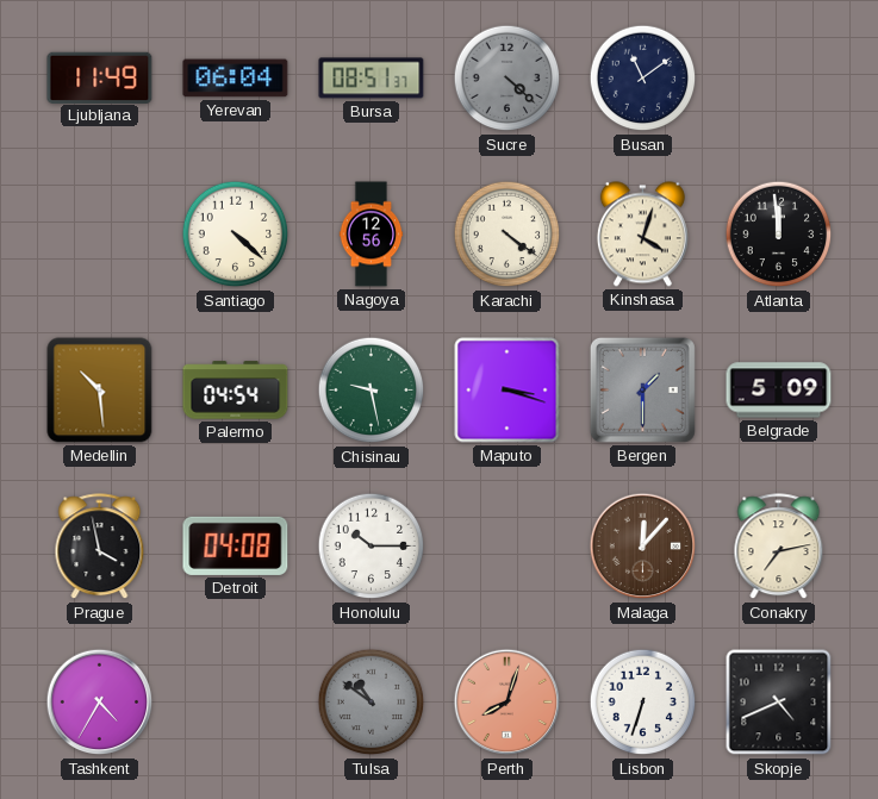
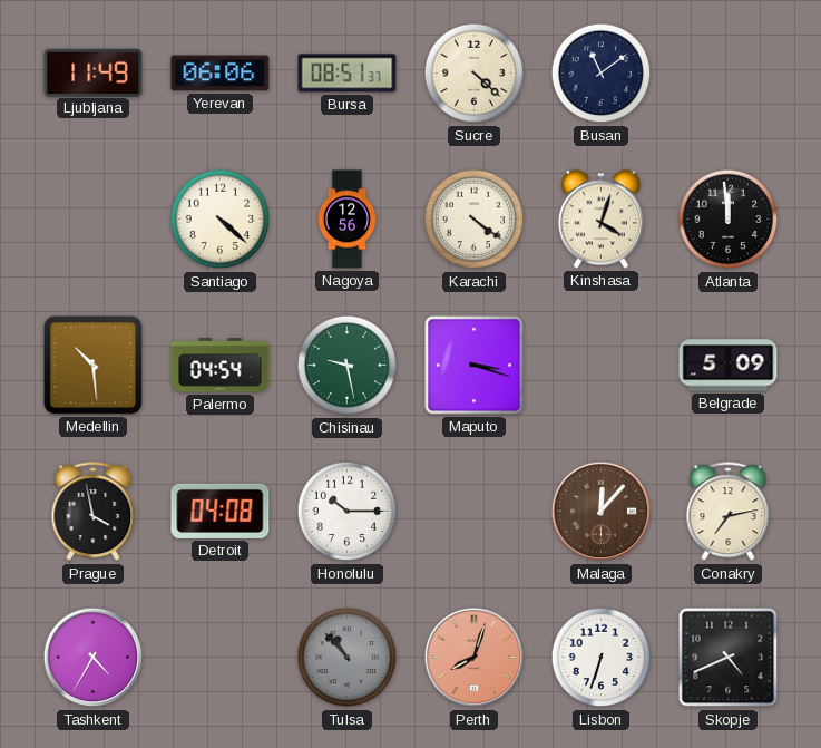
Yerevan: 06:04 -> 06:06 (221, 74)
Sucre dial: grey -> cream (475, 74)
Bergen: 1:30 -> none (642, 389)
Tulsa: 10:51 -> 10:53 (348, 658)
